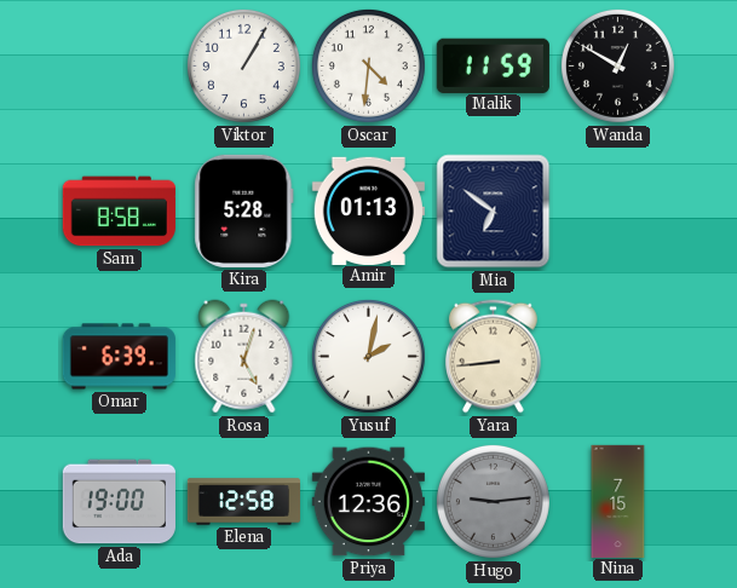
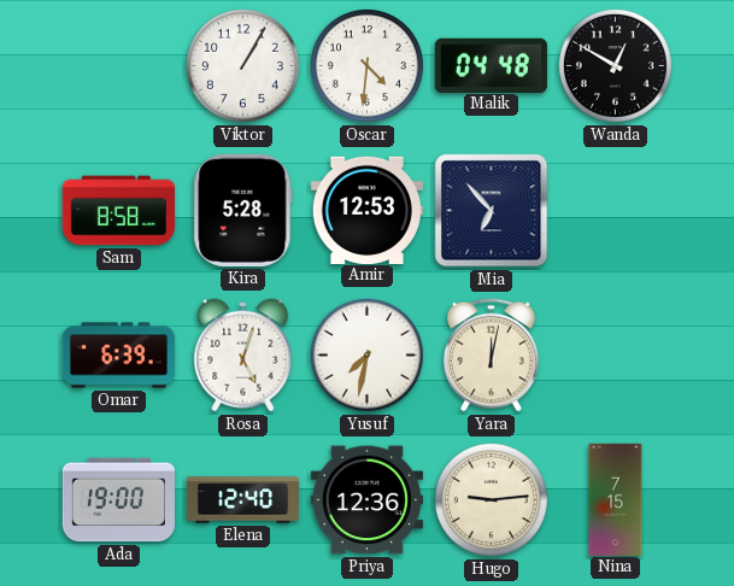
Malik: 11:59 -> 04:48 (491, 65)
Amir: 01:13 -> 12:53 (366, 210)
Mia: 6:51 -> 6:53 (492, 211)
Yusuf: 2:02 -> 7:32 (366, 354)
Yara: 8:44 -> 12:02 (492, 356)
Elena: 12:58 -> 12:40 (242, 500)
Hugo dial: grey -> cream (491, 499)
